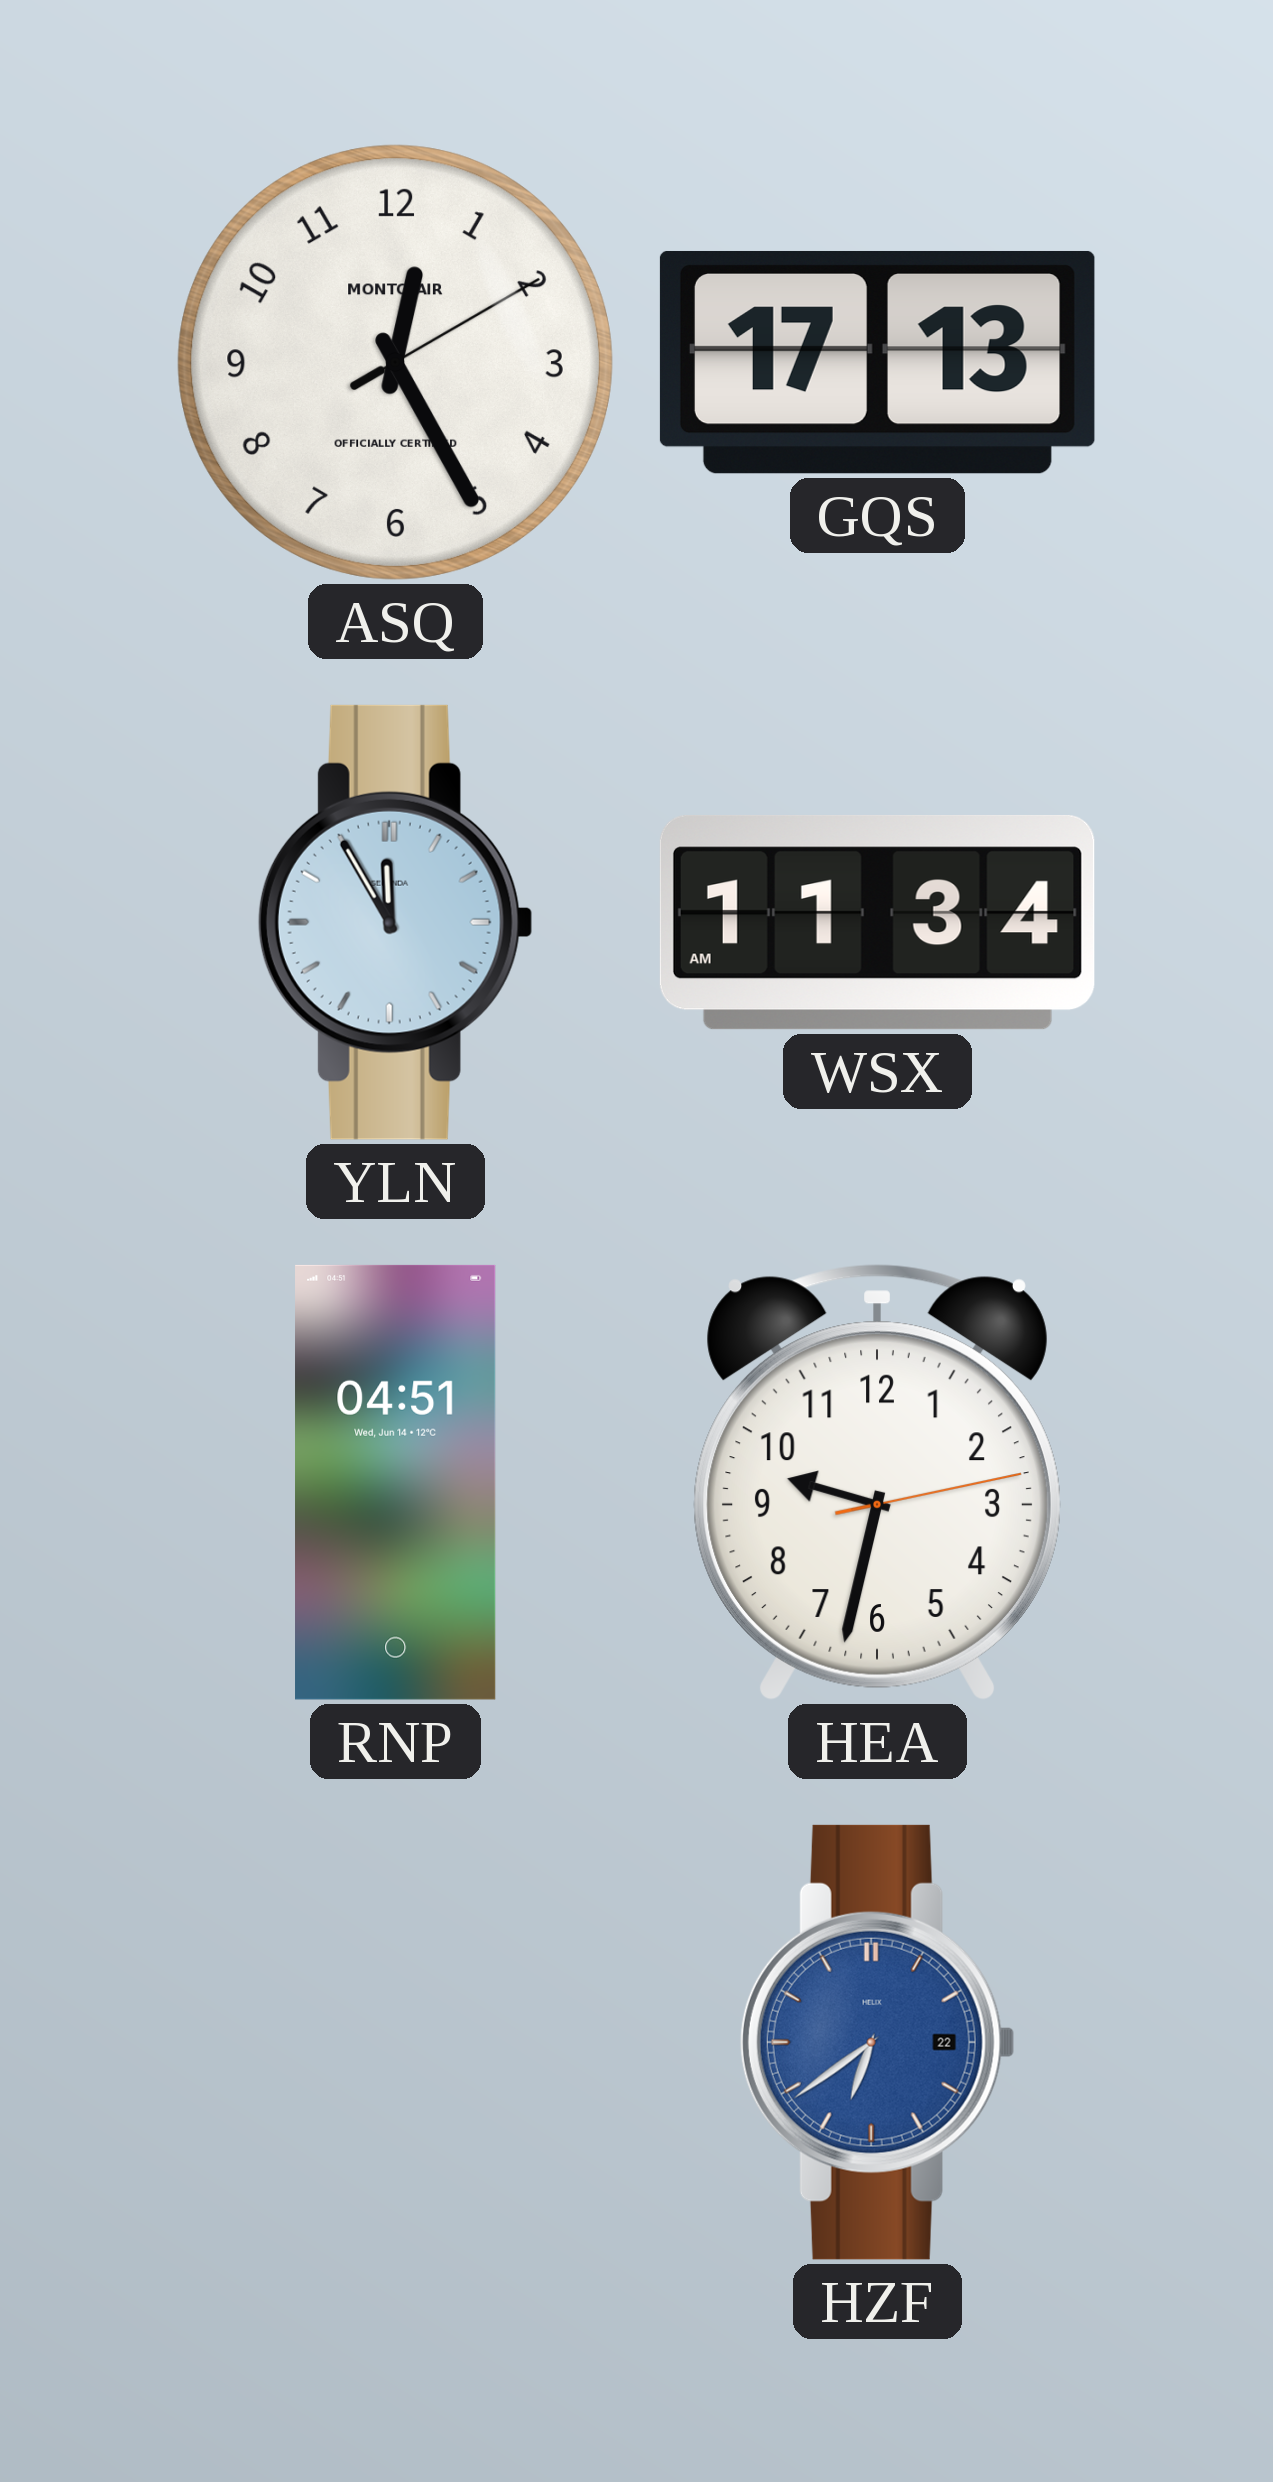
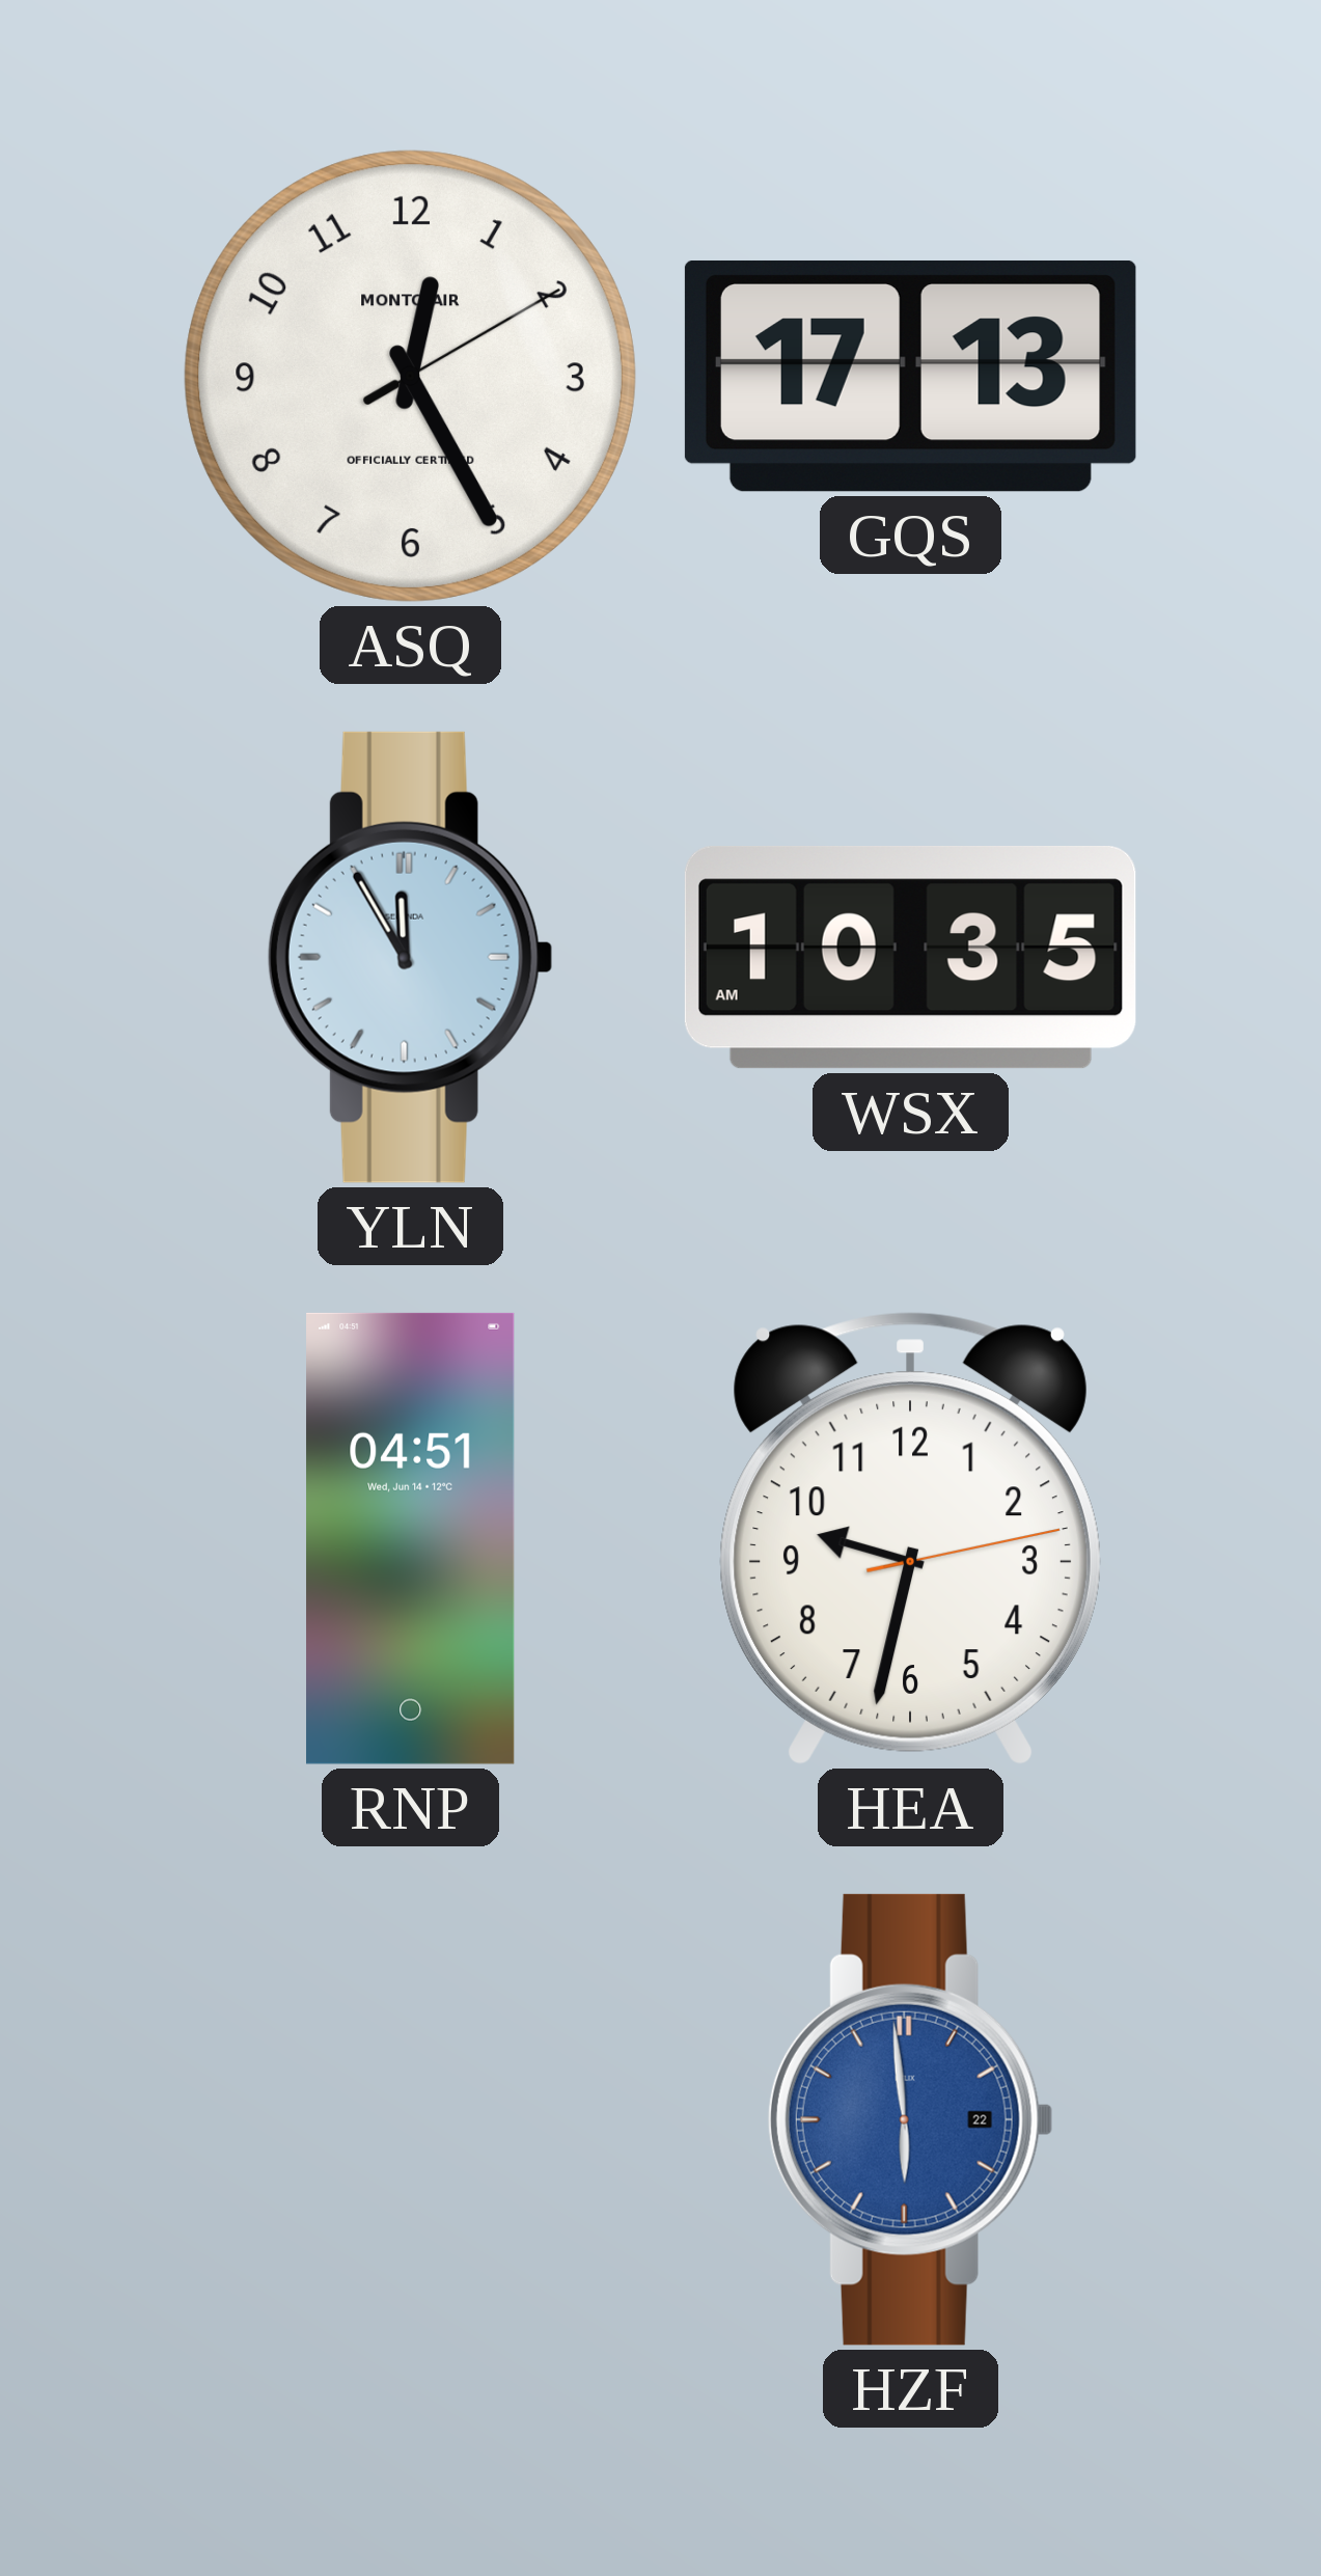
WSX: 11:34 -> 10:35 (910, 957)
HZF: 6:39 -> 5:59 (910, 2119)
